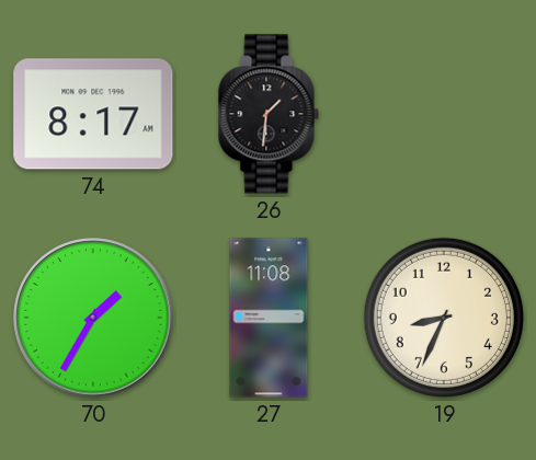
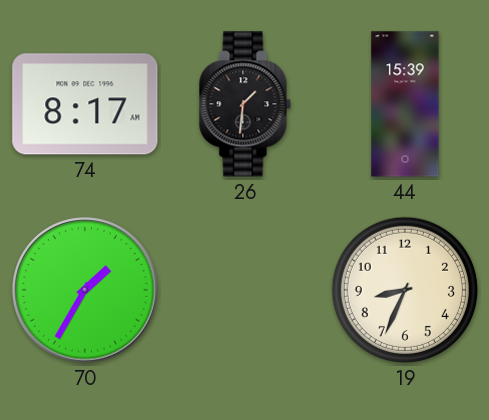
44: none -> 15:39 (405, 104)
27: 11:08 -> none (269, 318)
